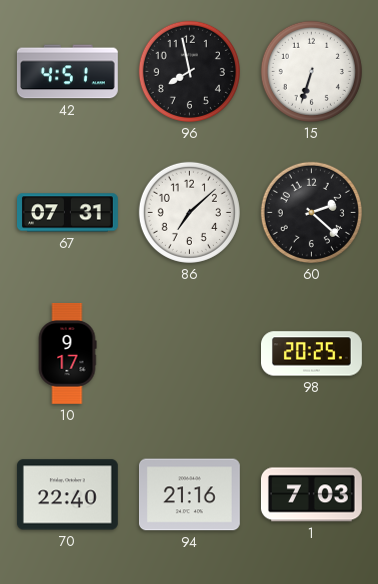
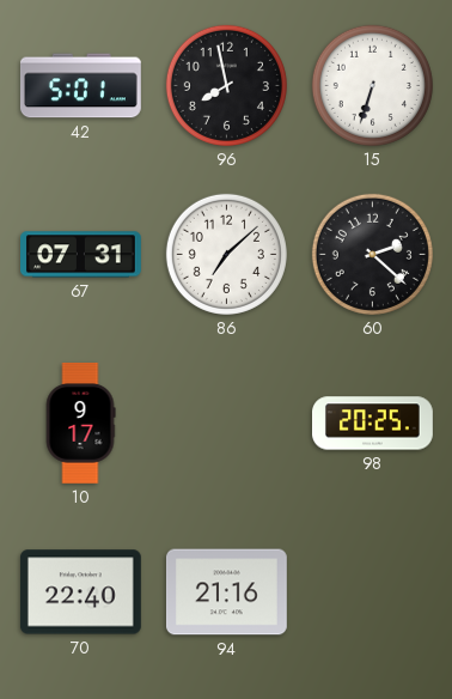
42: 4:51 -> 5:01 (80, 86)
1: 7:03 -> none (311, 495)
